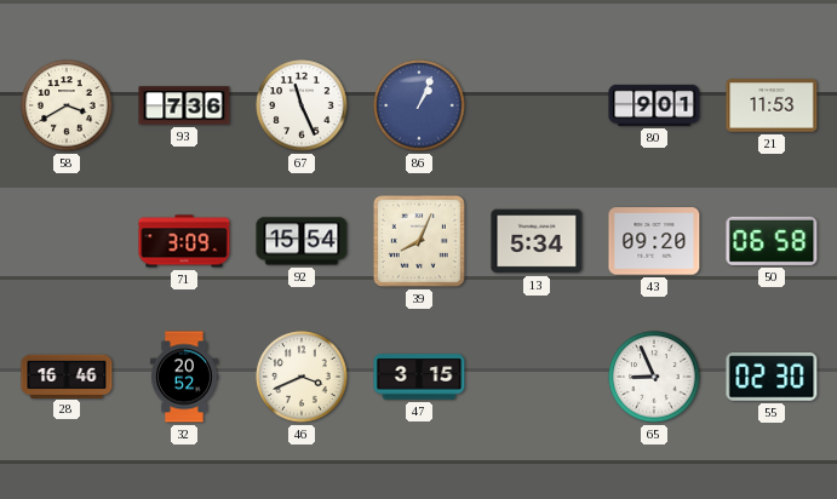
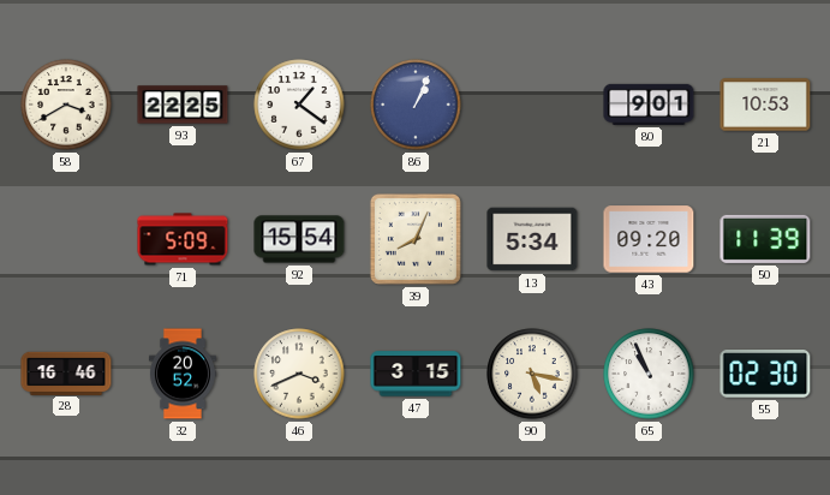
93: 7:36 -> 22:25 (183, 105)
67: 11:26 -> 1:21 (299, 105)
21: 11:53 -> 10:53 (765, 105)
71: 3:09 -> 5:09 (183, 239)
50: 06:58 -> 11:39 (765, 239)
90: none -> 5:17 (532, 374)
65: 8:56 -> 10:56 (649, 374)
